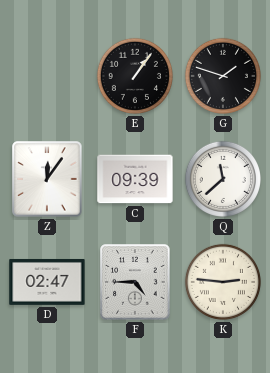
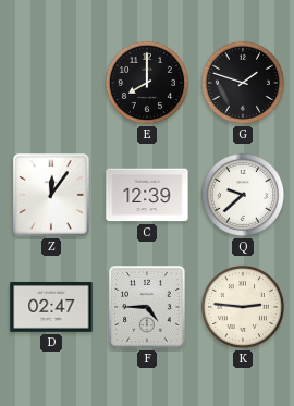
E: 1:06 -> 8:00 (147, 83)
C: 09:39 -> 12:39 (147, 195)
Q: 11:38 -> 9:38 (243, 195)
